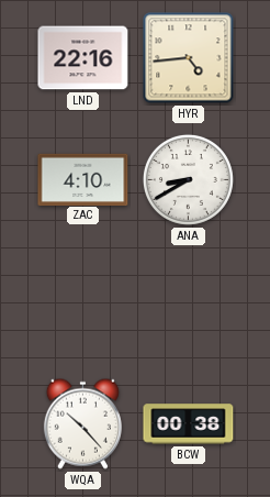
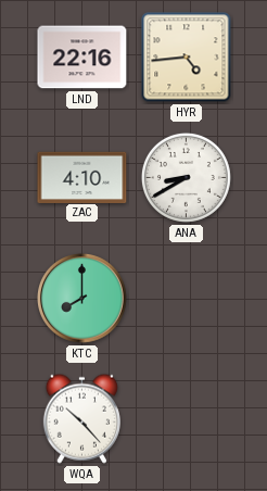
KTC: none -> 8:00 (82, 299)
BCW: 00:38 -> none (189, 424)
